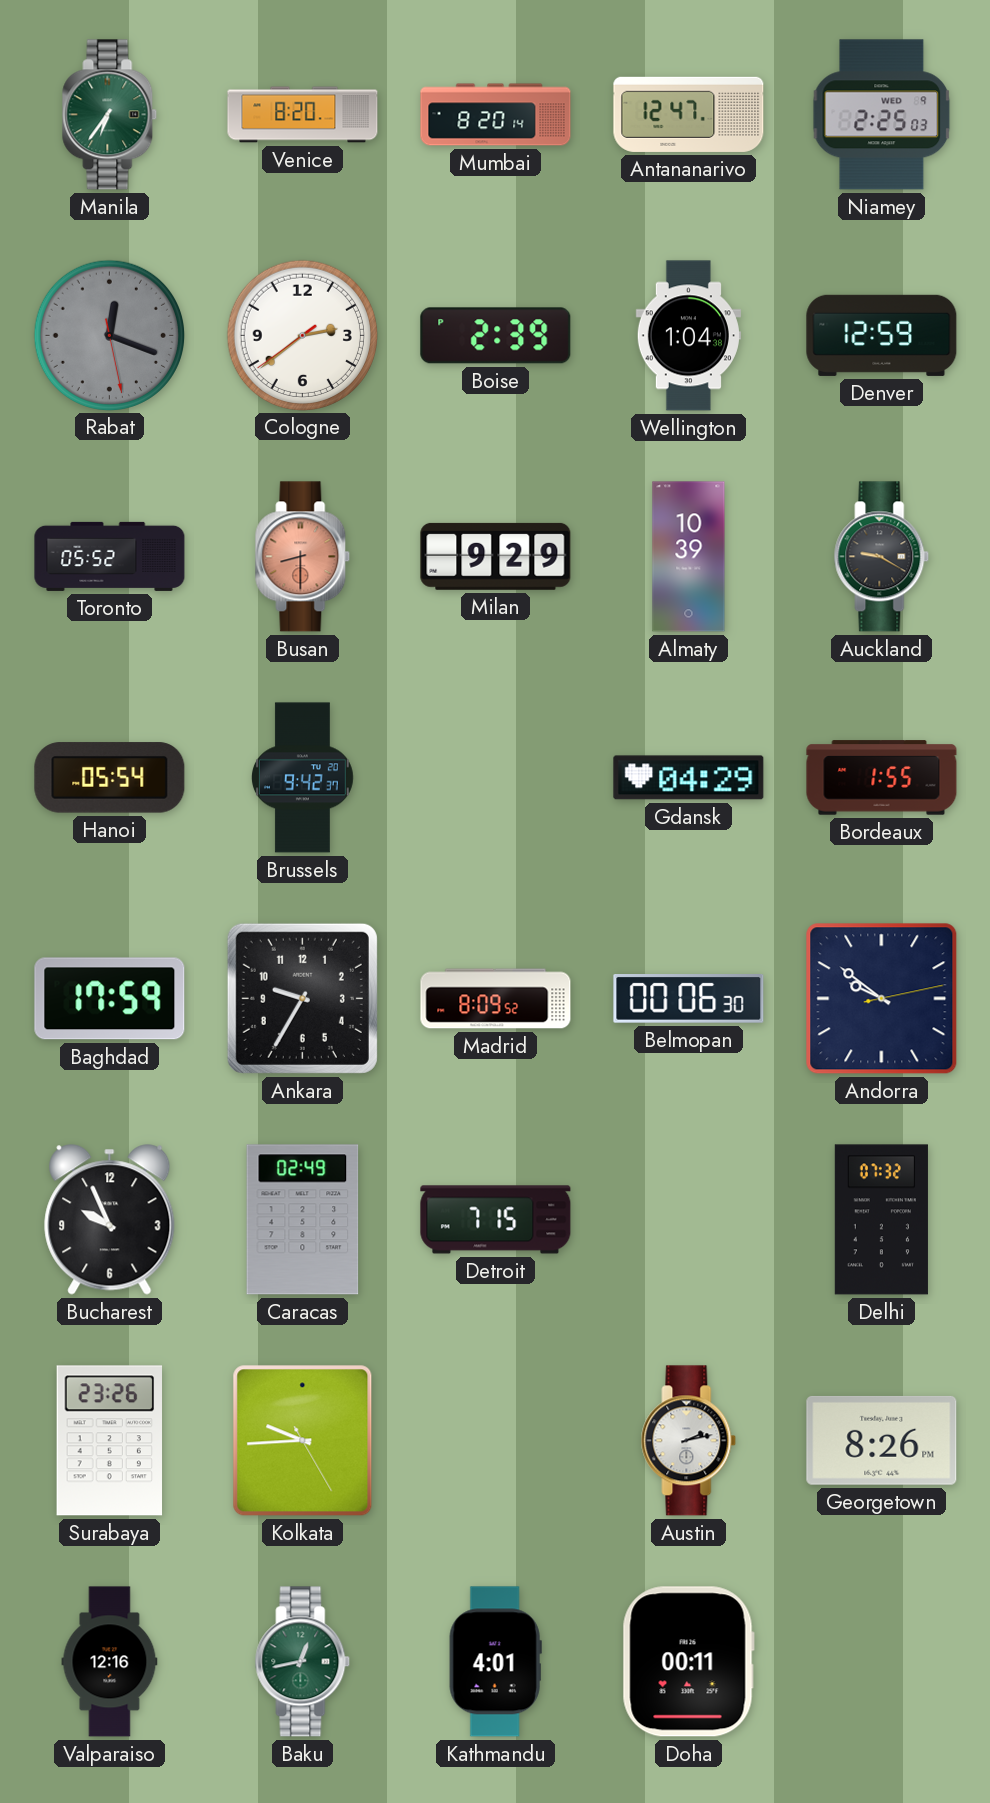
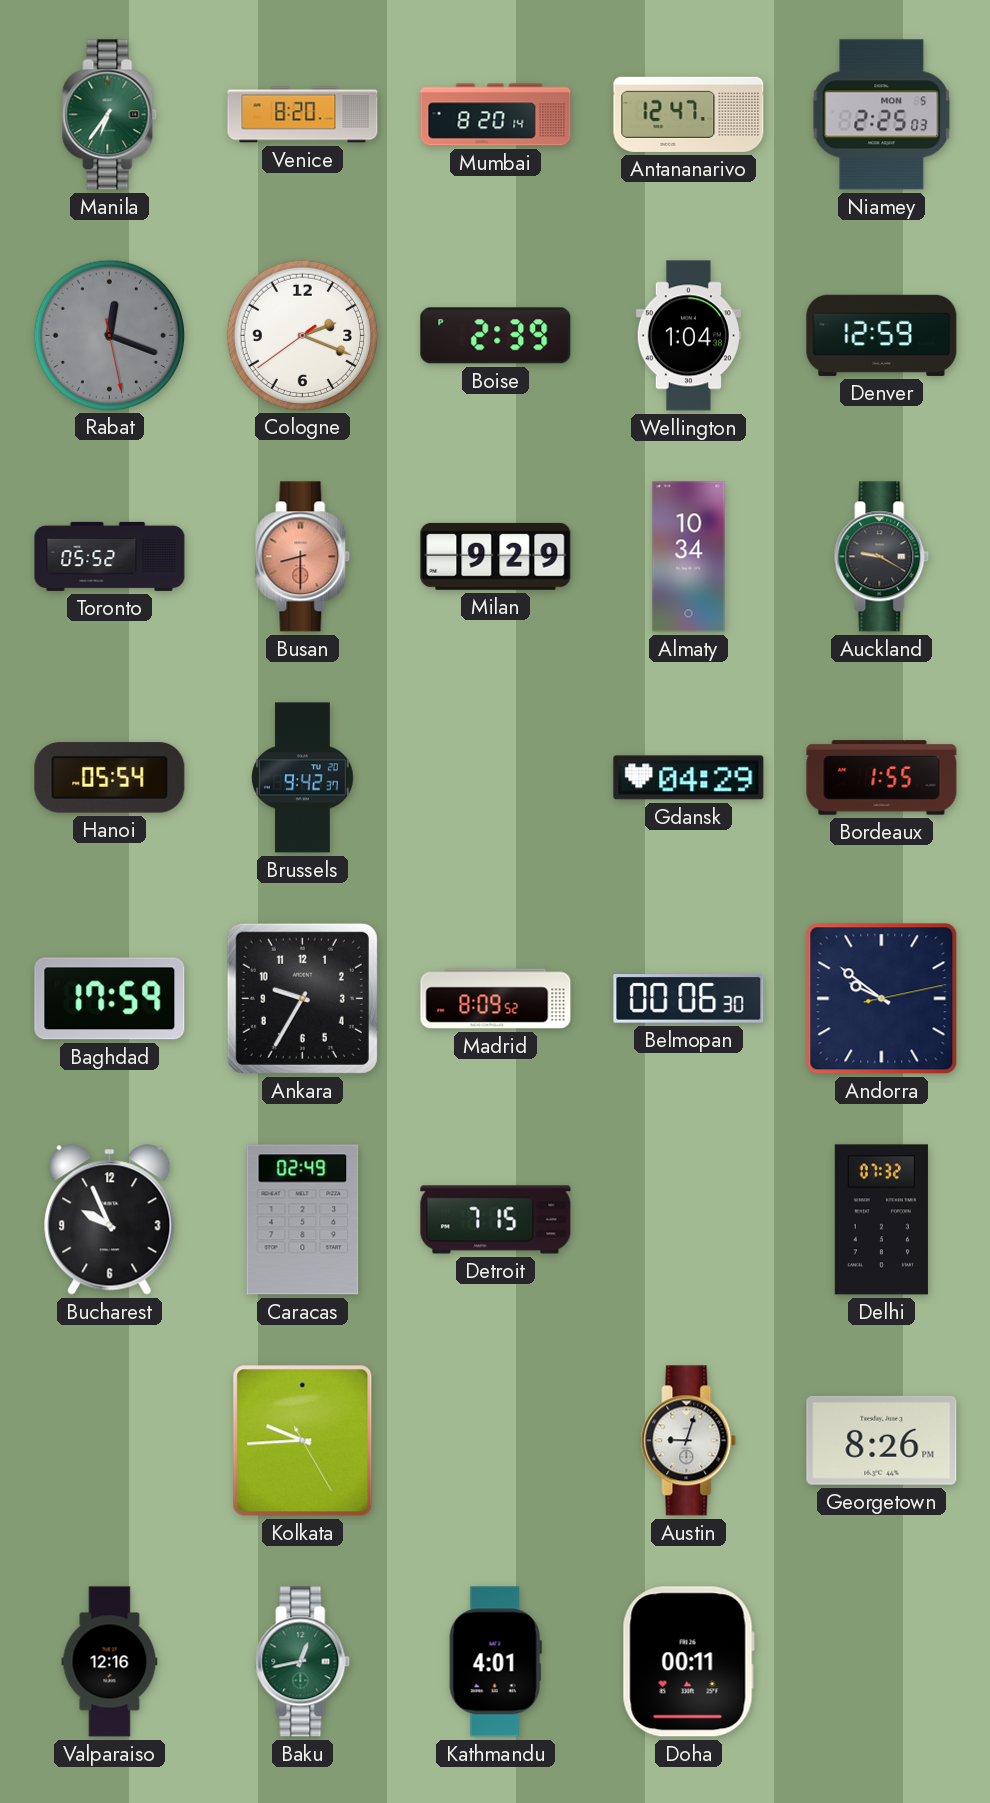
Niamey date: WED 9 -> MON 5 (882, 115)
Cologne: 2:38 -> 2:18 (302, 335)
Almaty: 10:39 -> 10:34 (689, 557)
Surabaya: 23:26 -> none (110, 1441)
Austin: 2:13 -> 9:03 (689, 1441)
